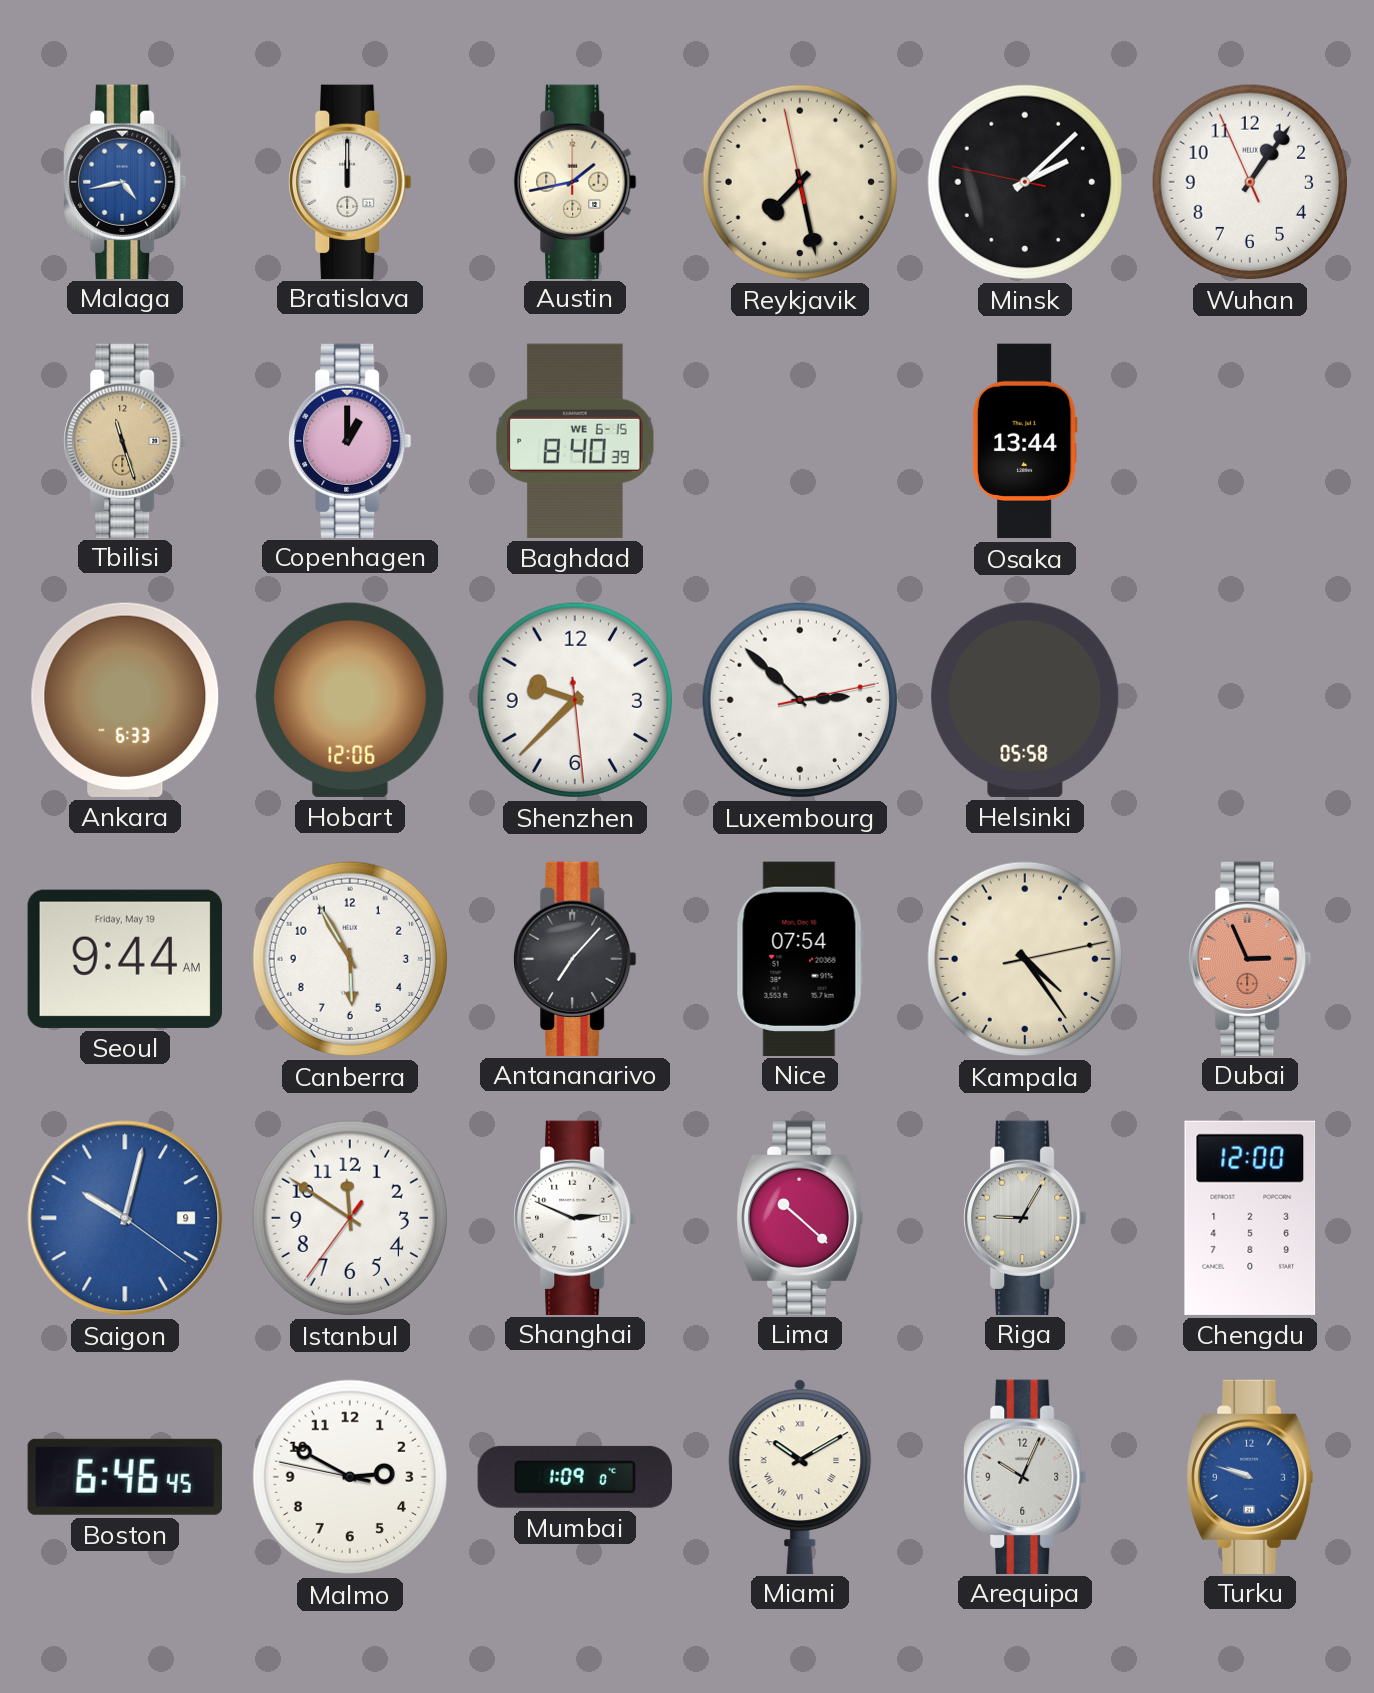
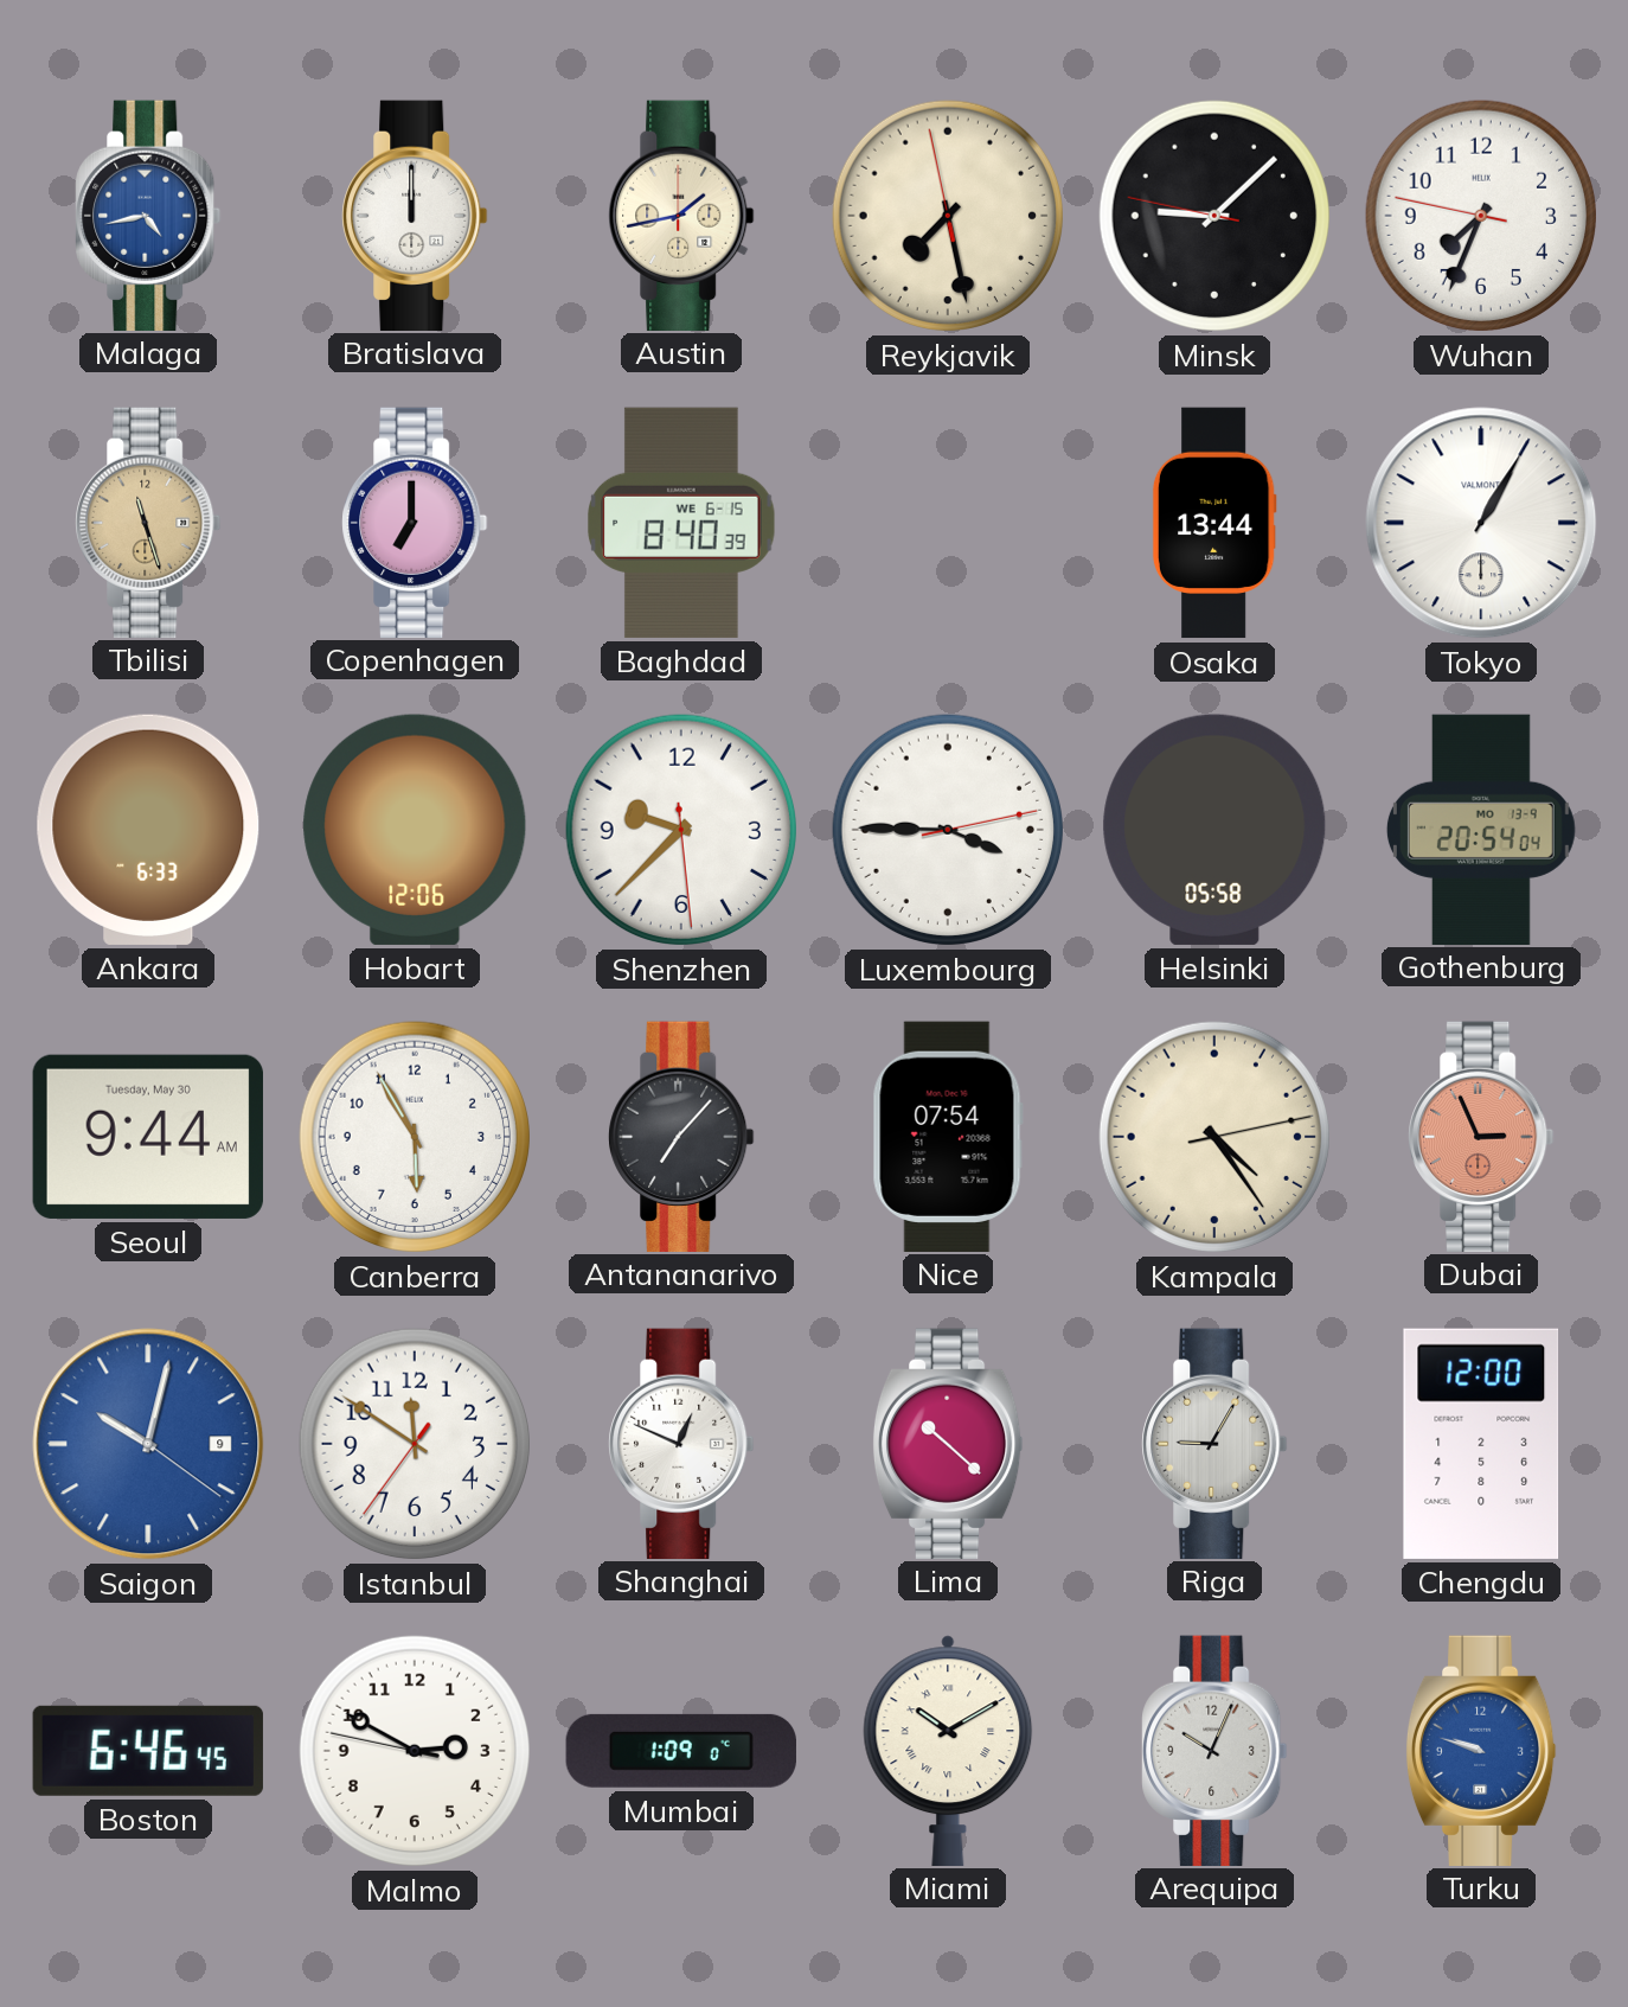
Minsk: 2:07 -> 9:07 (1214, 216)
Wuhan: 1:05 -> 7:33 (1481, 216)
Copenhagen: 1:00 -> 7:00 (415, 522)
Tokyo: none -> 1:05 (1481, 523)
Luxembourg: 2:52 -> 3:45 (948, 830)
Gothenburg: none -> 20:54 (1481, 829)
Seoul date: Friday, May 19 -> Tuesday, May 30 (148, 1137)
Shanghai: 2:49 -> 12:49 (681, 1443)
